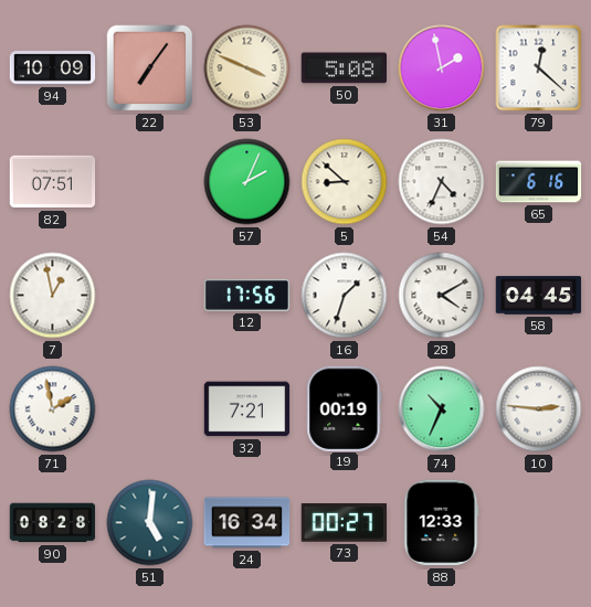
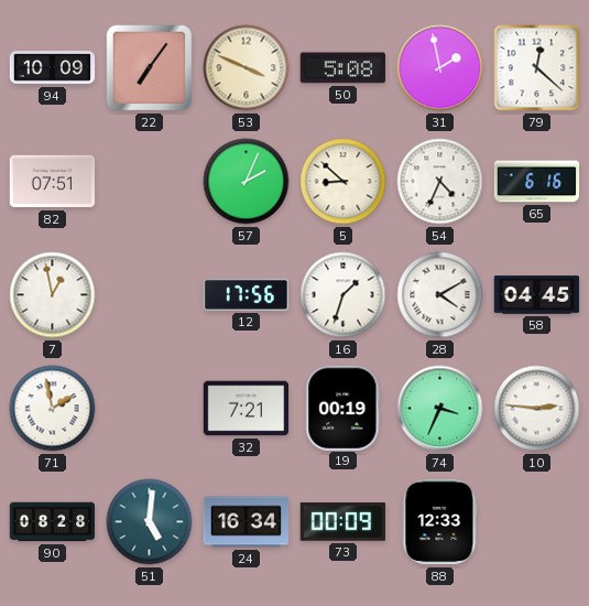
74: 10:34 -> 3:34 (440, 409)
73: 00:27 -> 00:09 (342, 522)
